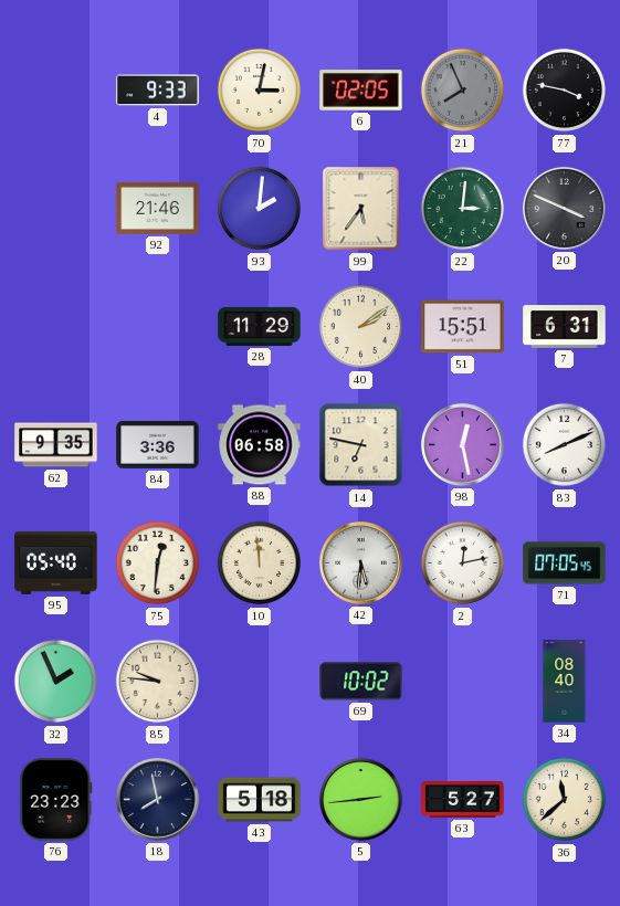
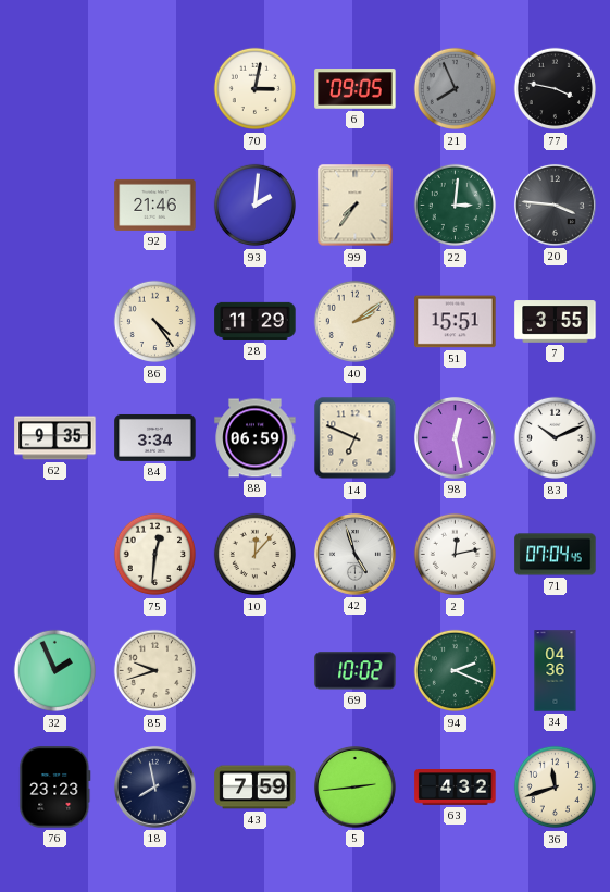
4: 9:33 -> none (158, 91)
6: 02:05 -> 09:05 (356, 89)
99: 5:36 -> 7:36 (356, 206)
20: 3:49 -> 3:46 (555, 205)
86: none -> 4:24 (155, 322)
7: 6:31 -> 3:55 (556, 322)
84: 3:36 -> 3:34 (155, 437)
88: 06:58 -> 06:59 (256, 438)
14: 6:47 -> 6:49 (356, 438)
83: 8:11 -> 10:11 (556, 438)
95: 05:40 -> none (56, 562)
10: 11:59 -> 12:07 (256, 555)
42: 5:31 -> 4:57 (354, 554)
71: 07:05 -> 07:04 (556, 555)
85: 9:46 -> 9:42 (155, 671)
94: none -> 2:19 (456, 671)
34: 08:40 -> 04:36 (556, 671)
43: 5:18 -> 7:59 (256, 788)
63: 5:27 -> 4:32 (456, 788)
36: 11:38 -> 11:42 (556, 788)
